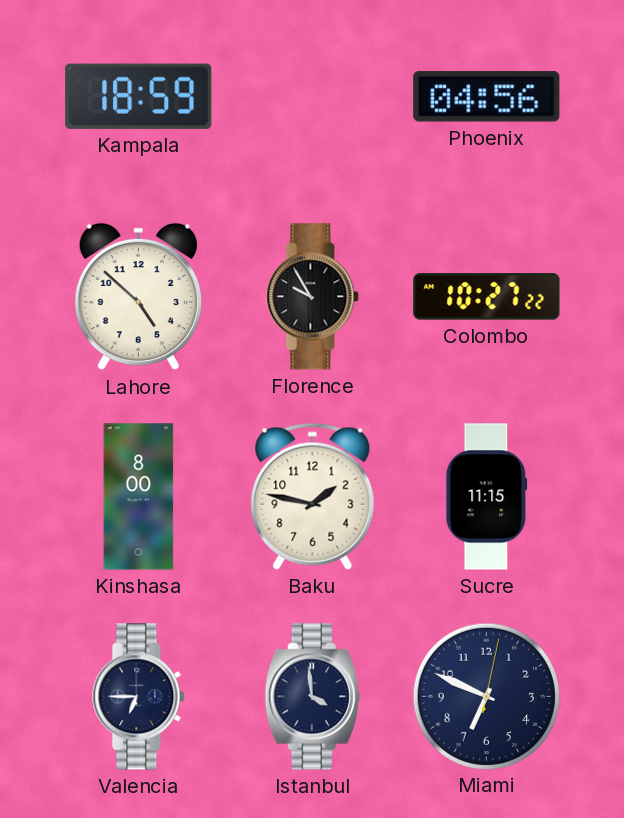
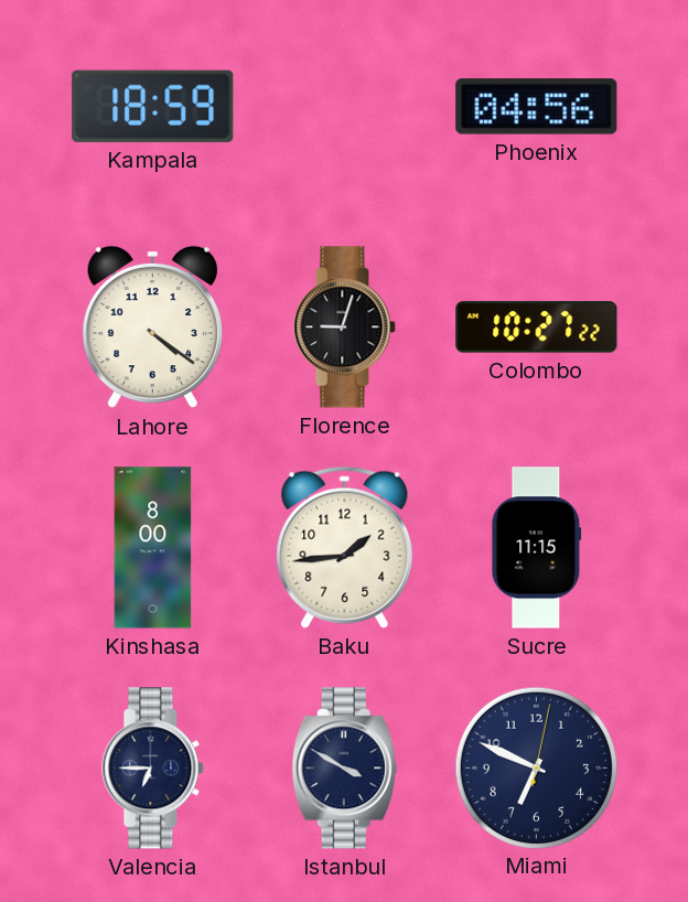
Lahore: 4:52 -> 4:21 (152, 327)
Florence: 9:55 -> 9:03 (345, 327)
Baku: 1:47 -> 1:44 (345, 547)
Istanbul: 3:59 -> 3:50 (344, 769)
